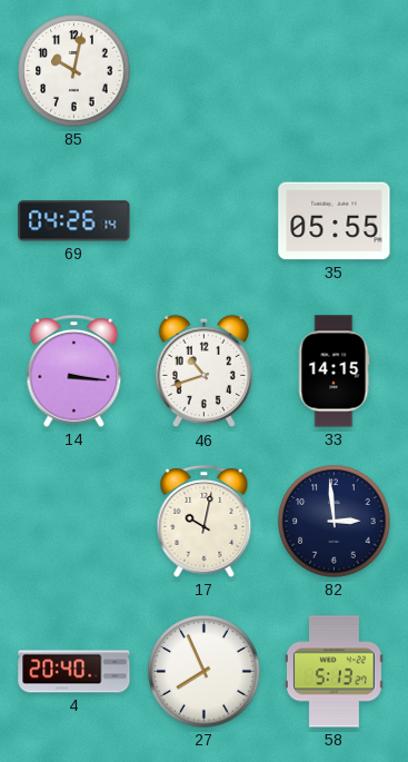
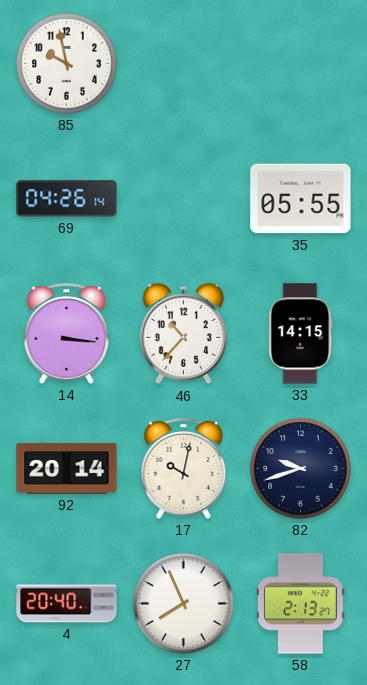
85: 10:02 -> 9:58 (67, 64)
46: 10:42 -> 10:37 (183, 334)
92: none -> 20:14 (67, 469)
82: 2:59 -> 9:42 (301, 469)
58: 5:13 -> 2:13 (300, 604)
